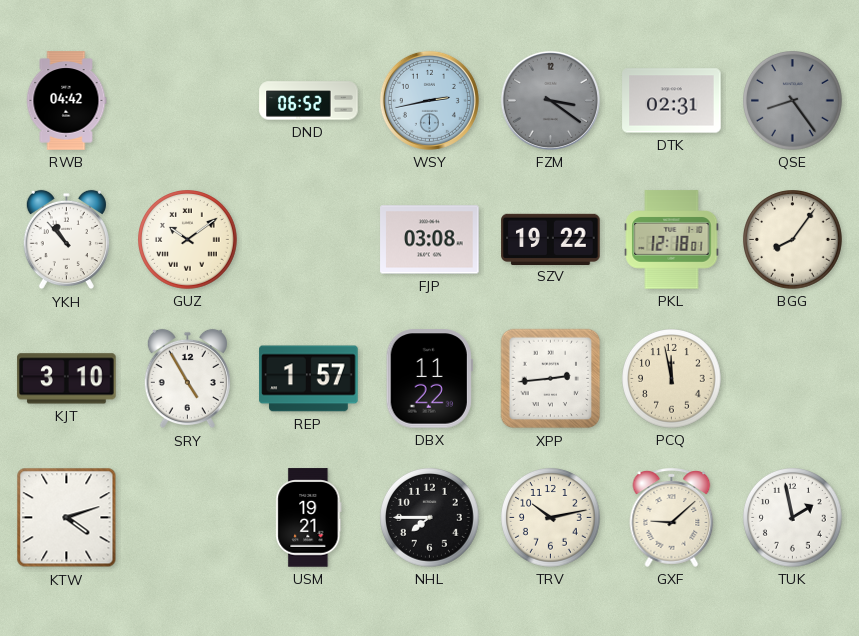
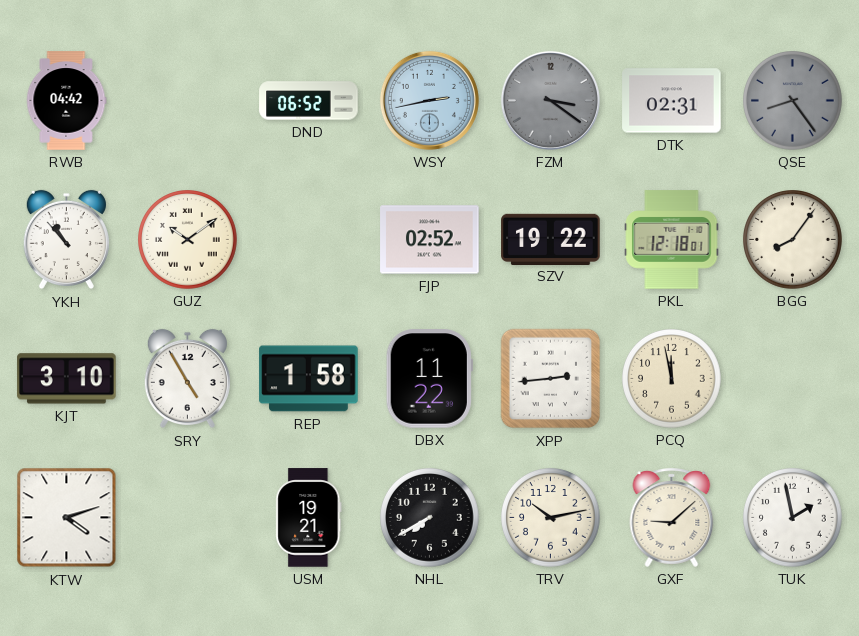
FJP: 03:08 -> 02:52 (430, 240)
REP: 1:57 -> 1:58 (309, 379)
NHL: 7:45 -> 7:40 (430, 518)
